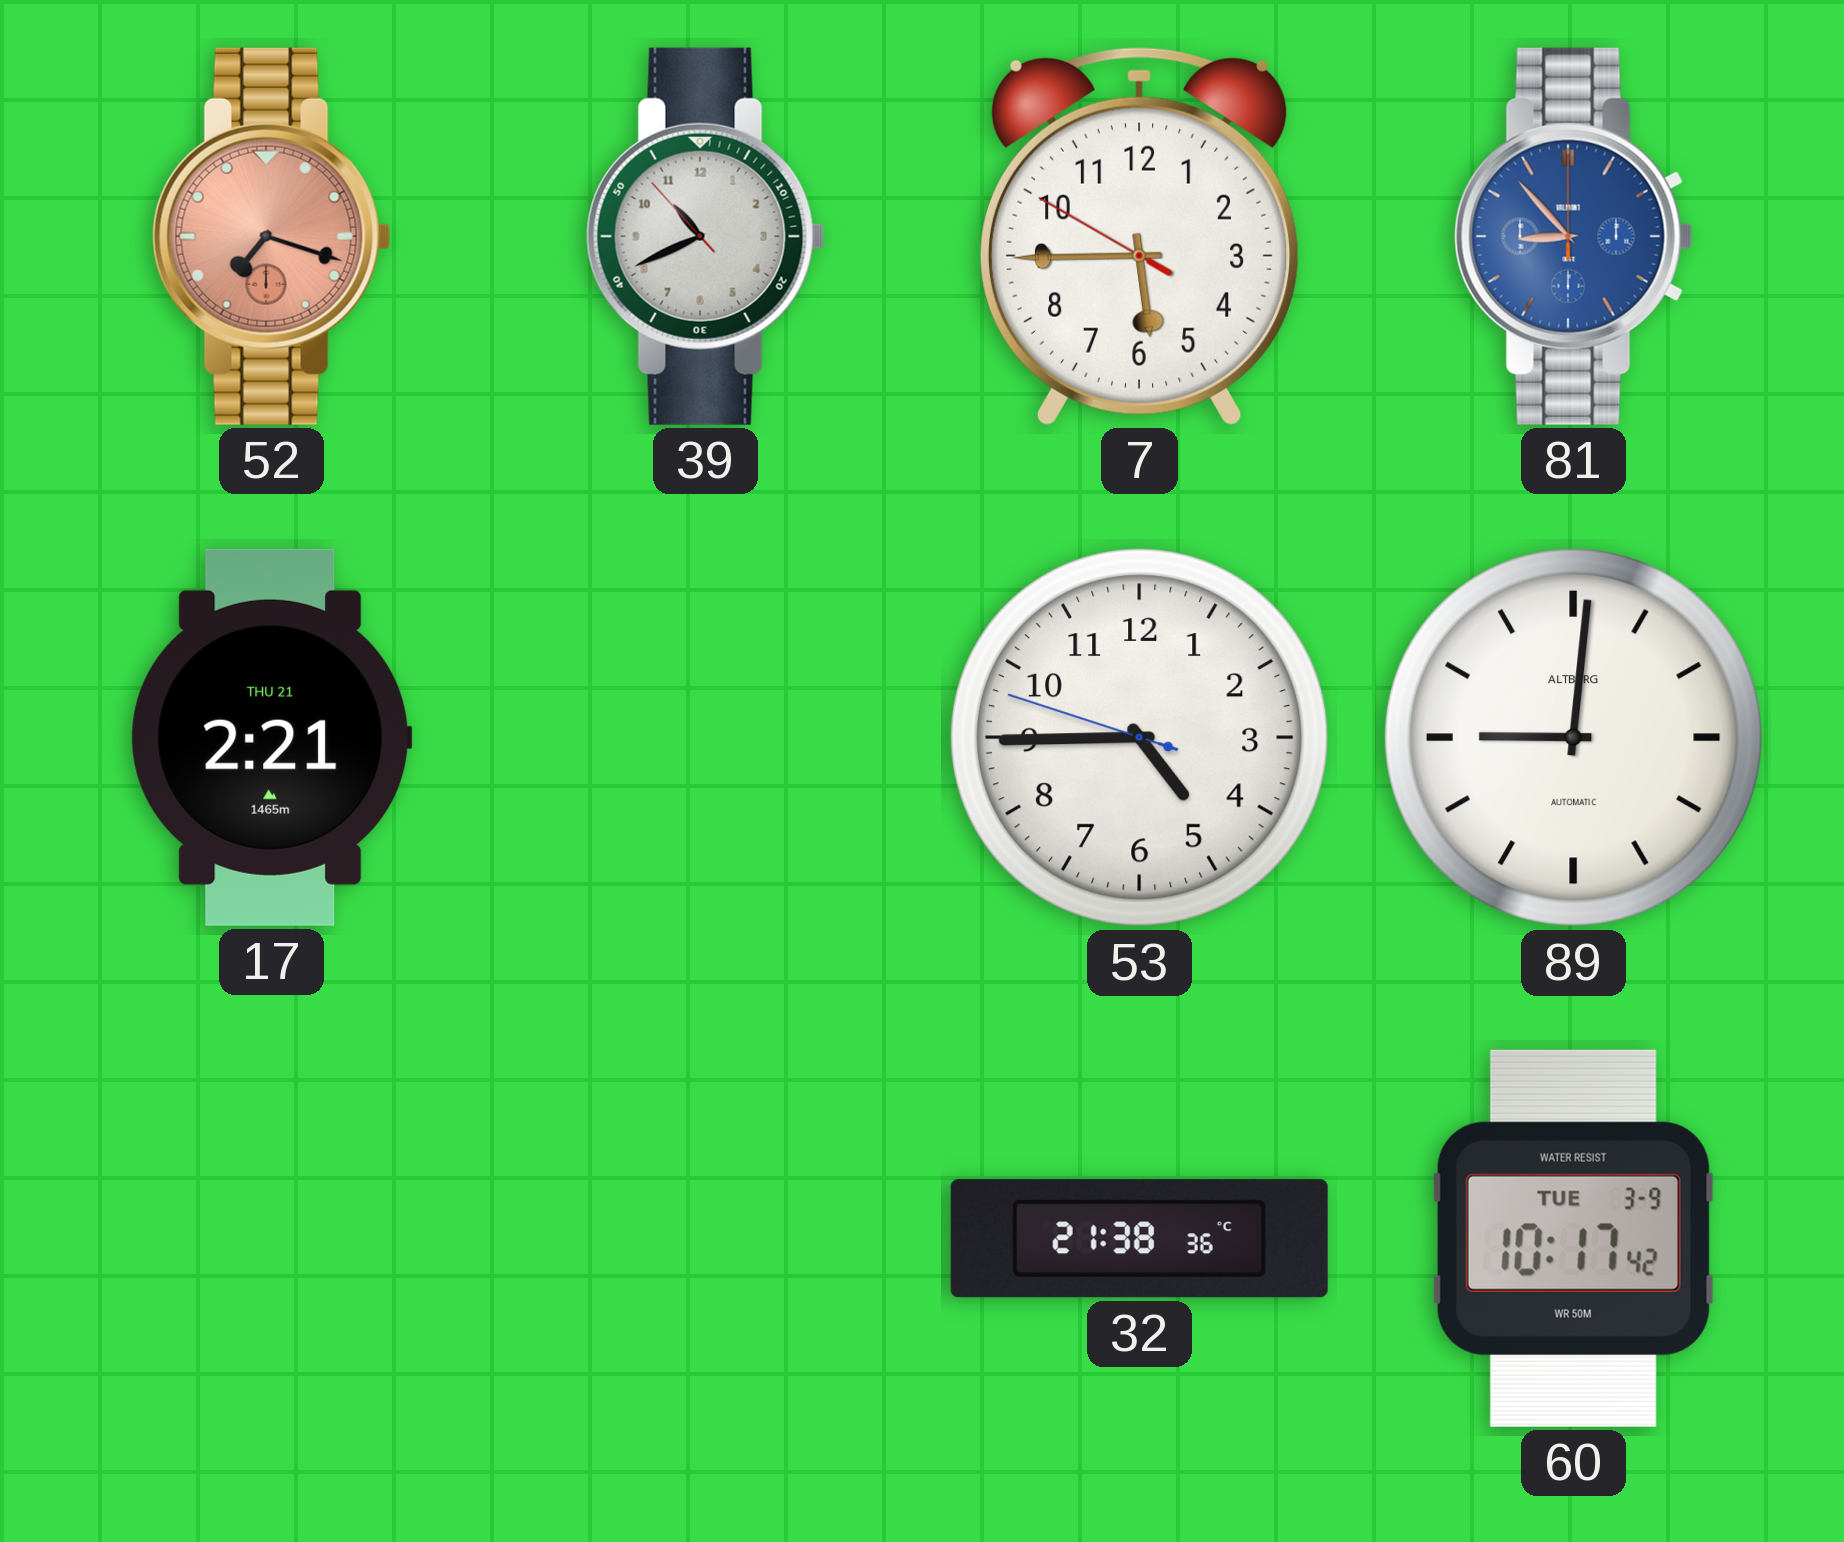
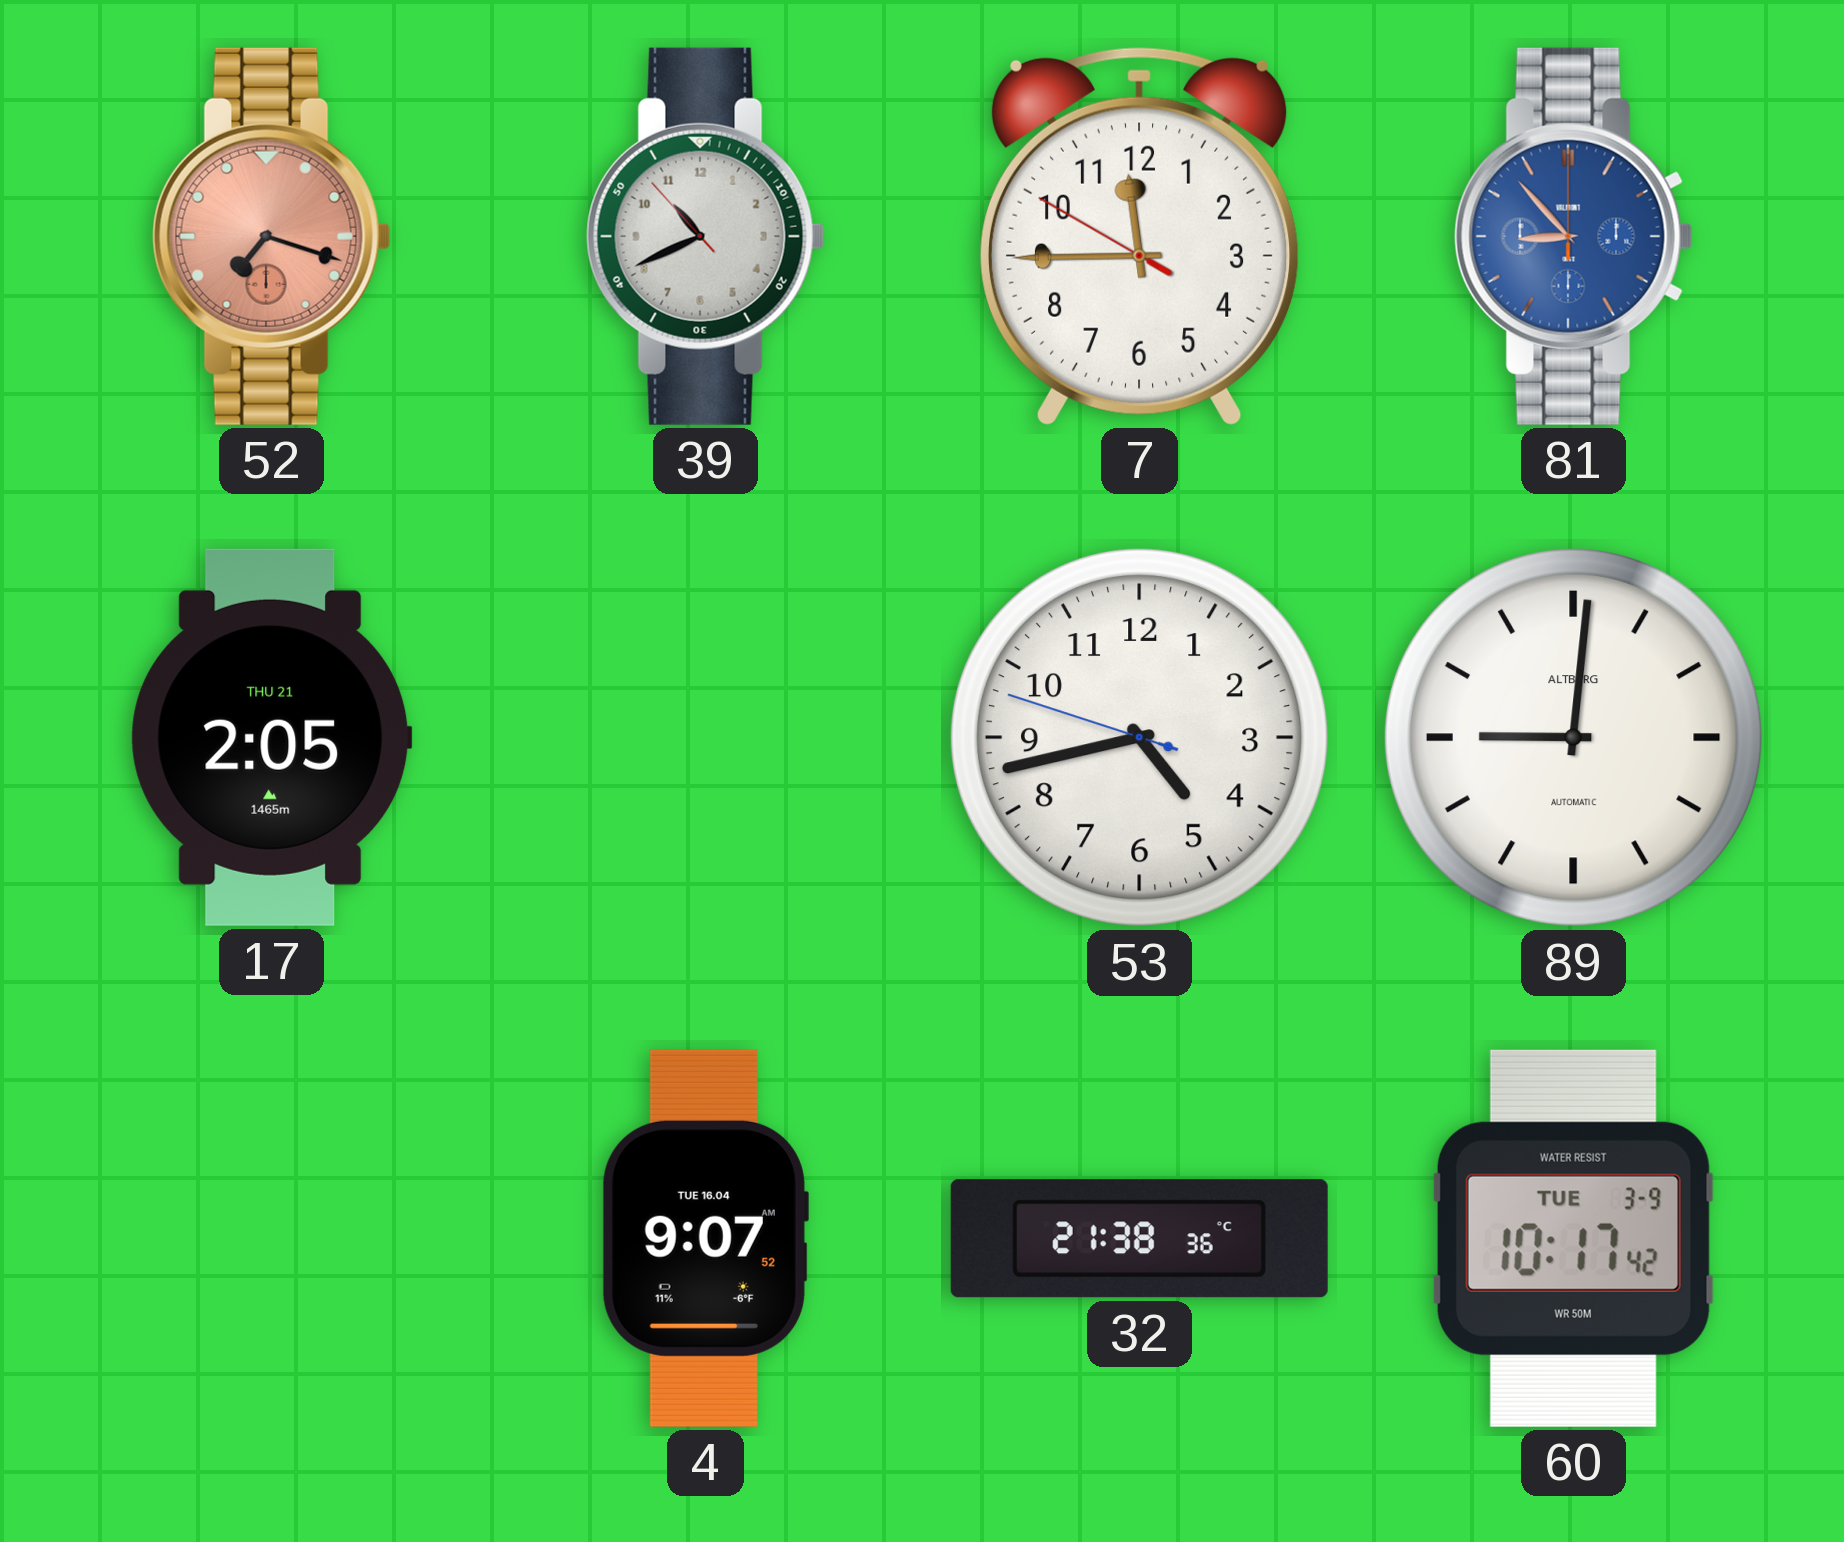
7: 5:44 -> 11:44 (1139, 236)
17: 2:21 -> 2:05 (271, 737)
53: 4:44 -> 4:42 (1139, 737)
4: none -> 9:07 (705, 1238)
